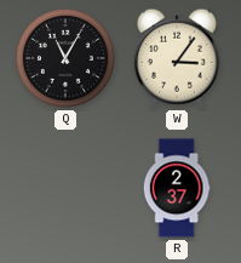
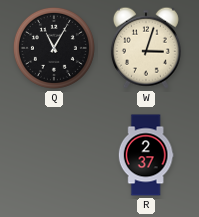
W: 3:06 -> 3:03 (146, 48)
